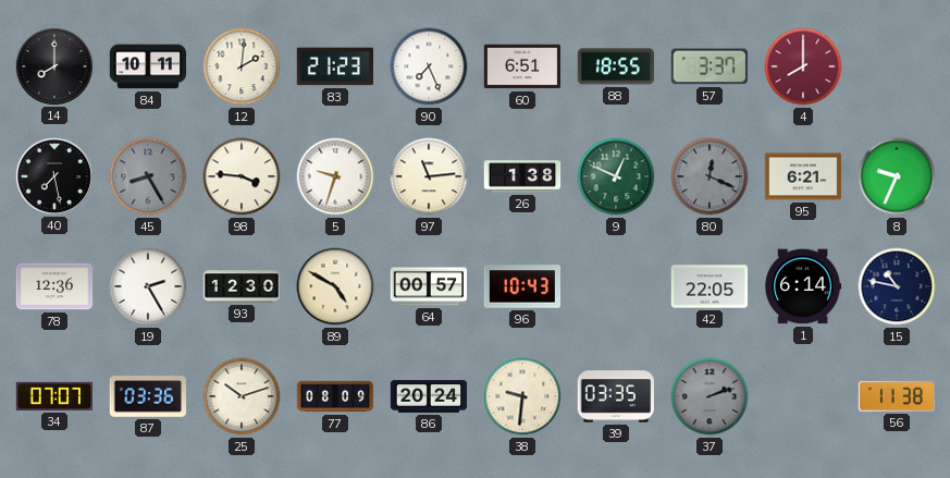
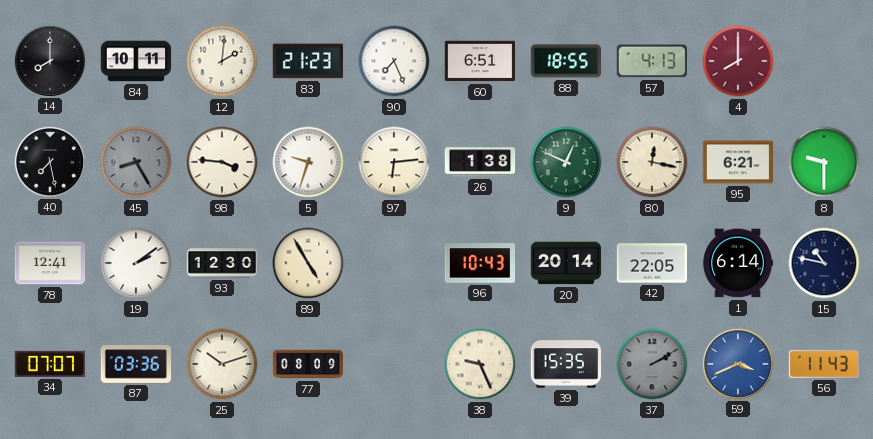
57: 3:37 -> 4:13 (651, 61)
97: 11:14 -> 6:14 (394, 162)
80: 12:19 -> 12:17 (652, 162)
80 dial: grey -> cream (652, 162)
8: 9:34 -> 9:30 (824, 162)
78: 12:36 -> 12:41 (50, 263)
19: 2:25 -> 2:09 (136, 263)
89: 4:50 -> 4:55 (308, 263)
64: 00:57 -> none (429, 286)
20: none -> 20:14 (566, 263)
86: 20:24 -> none (429, 396)
38: 9:31 -> 9:26 (480, 364)
39: 03:35 -> 15:35 (566, 364)
37: 2:12 -> 2:10 (652, 364)
59: none -> 3:41 (737, 363)
56: 11:38 -> 11:43 (824, 364)
